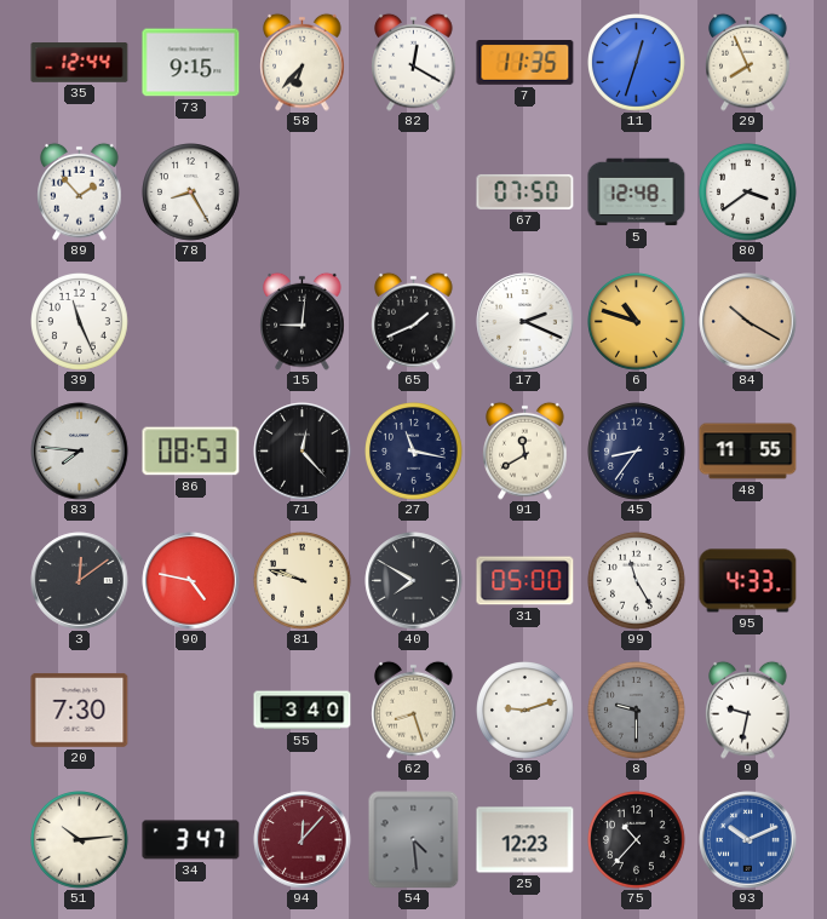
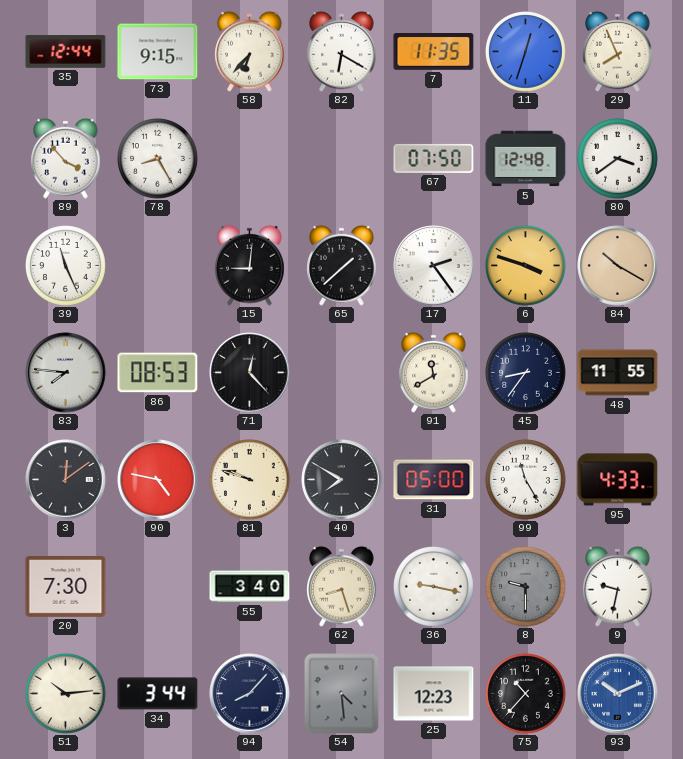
82: 12:20 -> 6:20 (342, 51)
89: 1:53 -> 3:53 (66, 158)
65: 1:41 -> 1:38 (342, 265)
17: 2:19 -> 2:24 (434, 266)
6: 10:48 -> 3:48 (526, 266)
27: 11:17 -> none (414, 452)
36: 9:12 -> 9:17 (434, 587)
34: 3:47 -> 3:44 (158, 694)
94: 12:07 -> 8:07 (250, 694)
94 dial: burgundy -> navy (250, 694)
